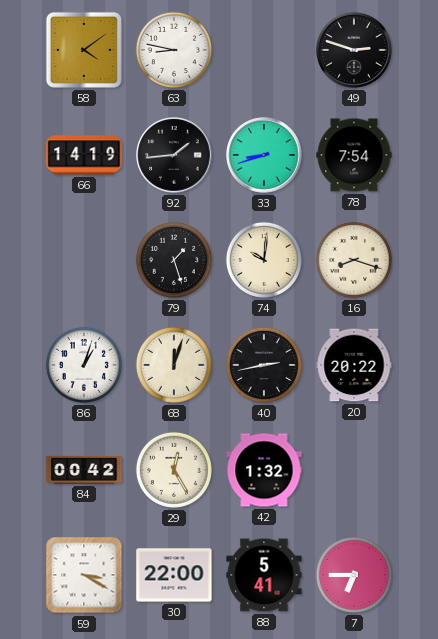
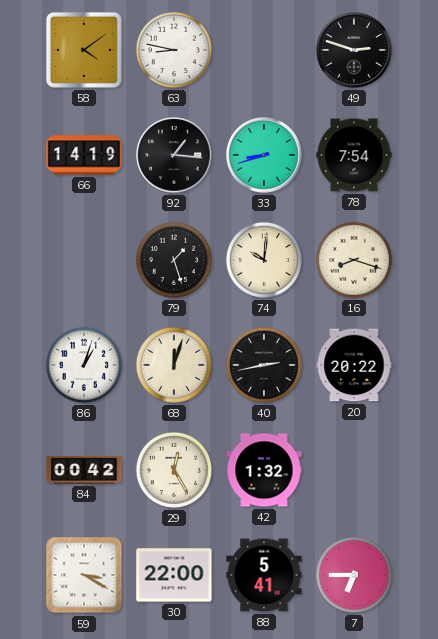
92: 1:44 -> 1:16 (174, 155)
